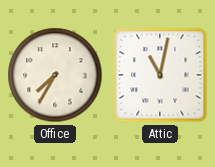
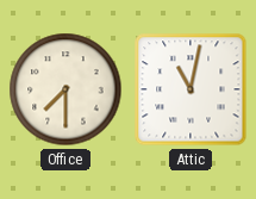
Office: 7:35 -> 7:30 (65, 89)
